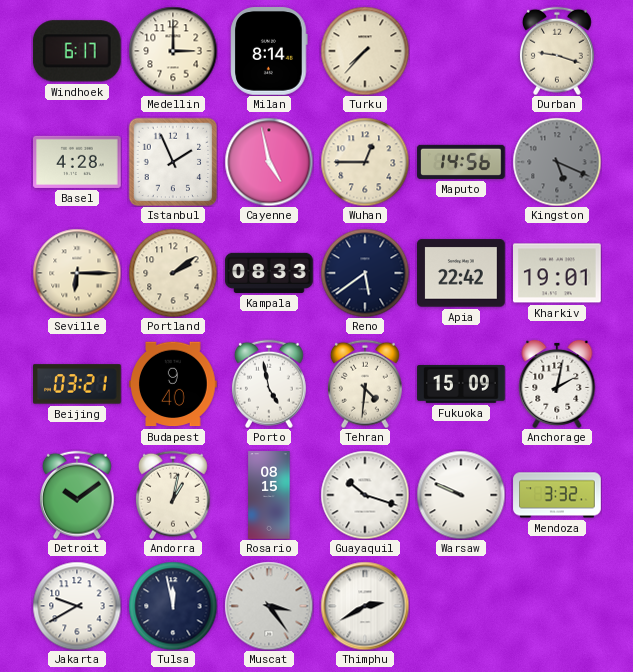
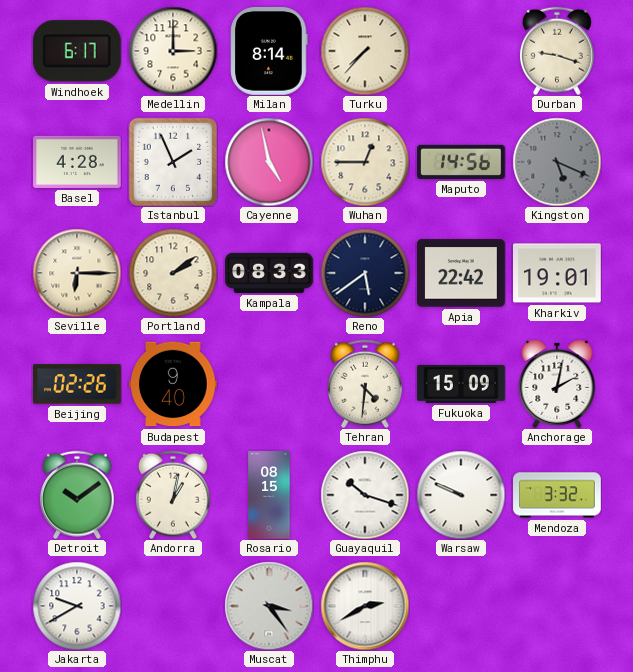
Beijing: 03:21 -> 02:26 (77, 384)
Porto: 4:58 -> none (269, 384)
Tulsa: 11:58 -> none (173, 606)
